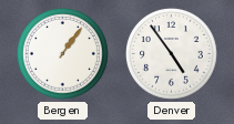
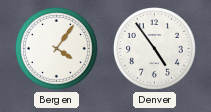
Bergen: 1:06 -> 4:06 (57, 49)
